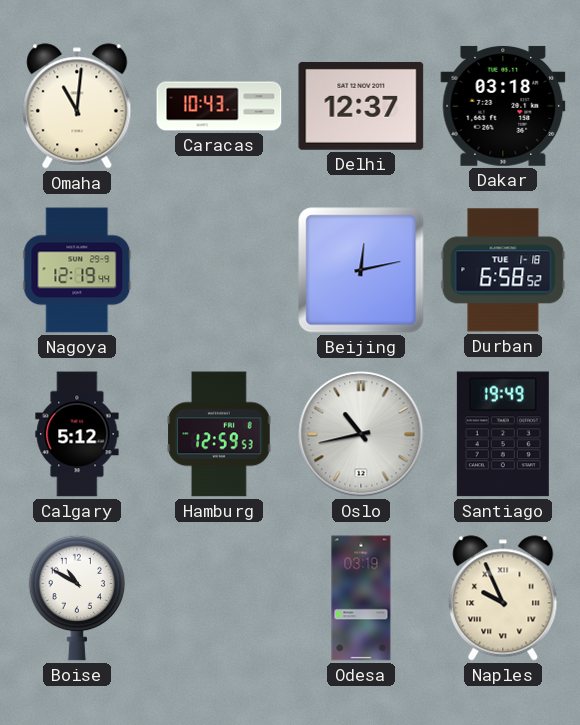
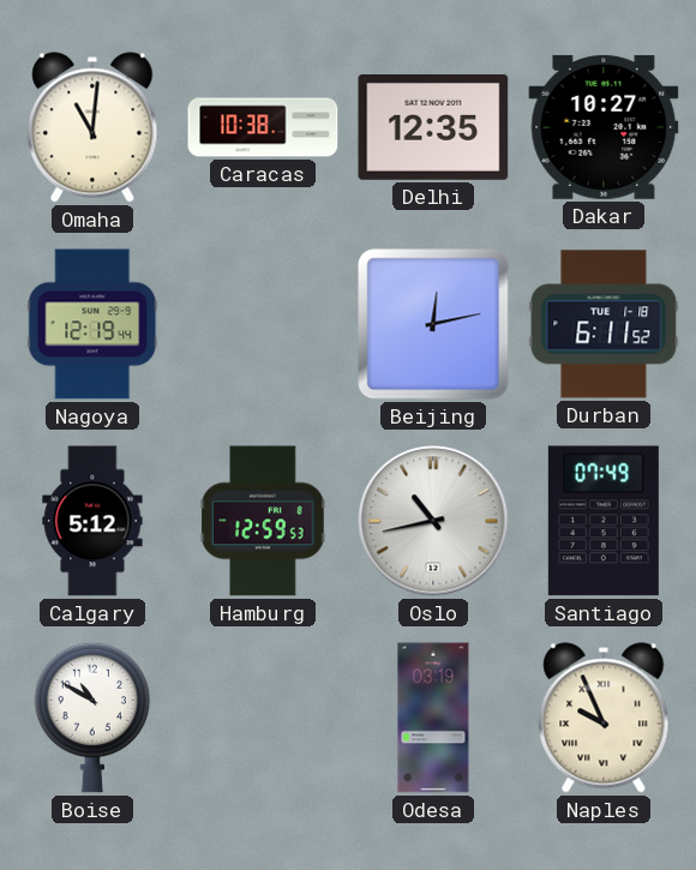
Caracas: 10:43 -> 10:38 (263, 127)
Delhi: 12:37 -> 12:35 (433, 127)
Dakar: 03:18 -> 10:27 (604, 127)
Durban: 6:58 -> 6:11 (604, 324)
Santiago: 19:49 -> 07:49 (604, 521)
